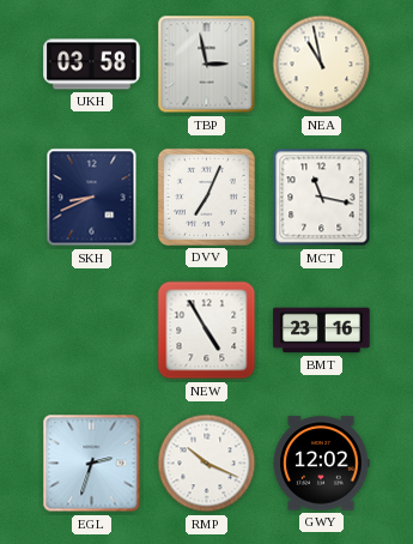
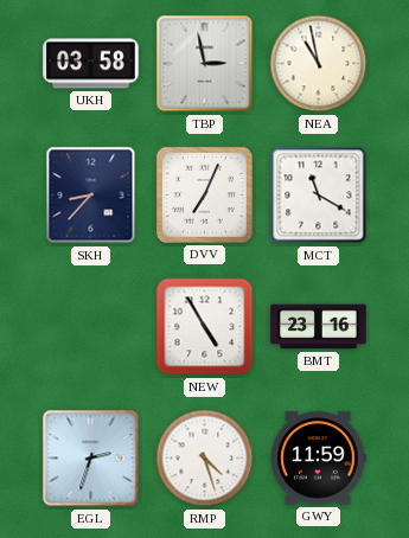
SKH: 8:41 -> 8:37 (91, 196)
MCT: 11:17 -> 11:20 (319, 196)
RMP: 10:19 -> 4:27 (205, 459)
GWY: 12:02 -> 11:59 (318, 459)
